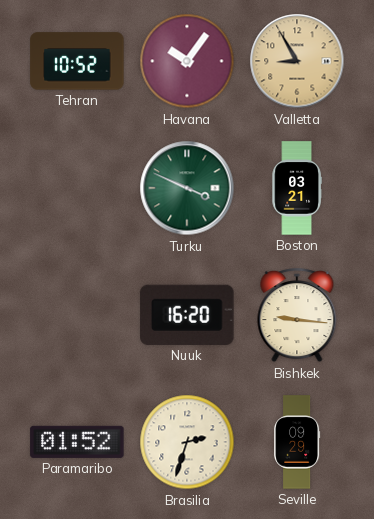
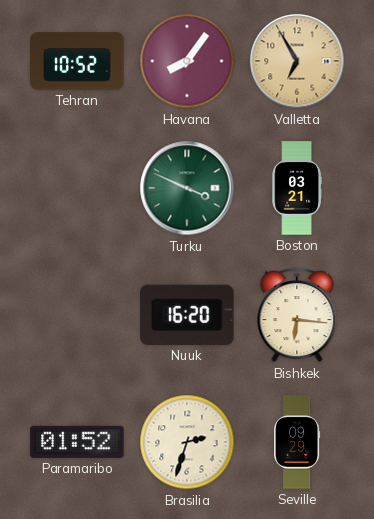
Havana: 10:06 -> 8:06 (187, 61)
Valletta: 8:55 -> 6:55 (297, 61)
Bishkek: 9:16 -> 6:16 (297, 316)
